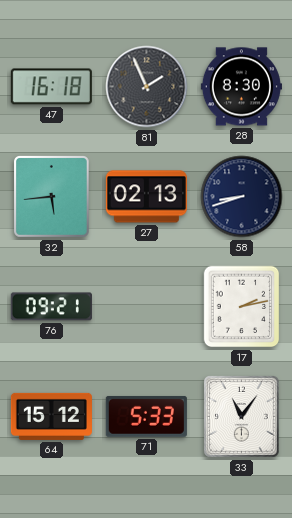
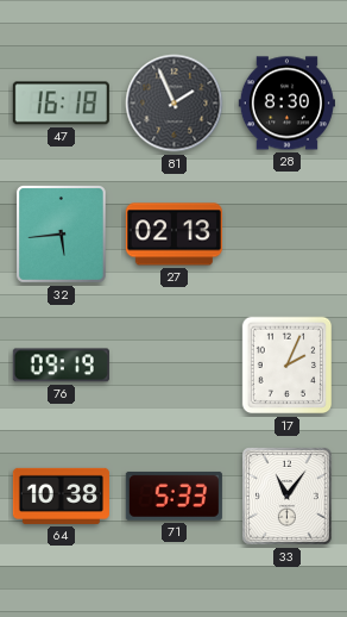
58: 8:42 -> none (242, 197)
76: 09:21 -> 09:19 (61, 366)
17: 2:13 -> 2:04 (288, 366)
64: 15:12 -> 10:38 (61, 496)
